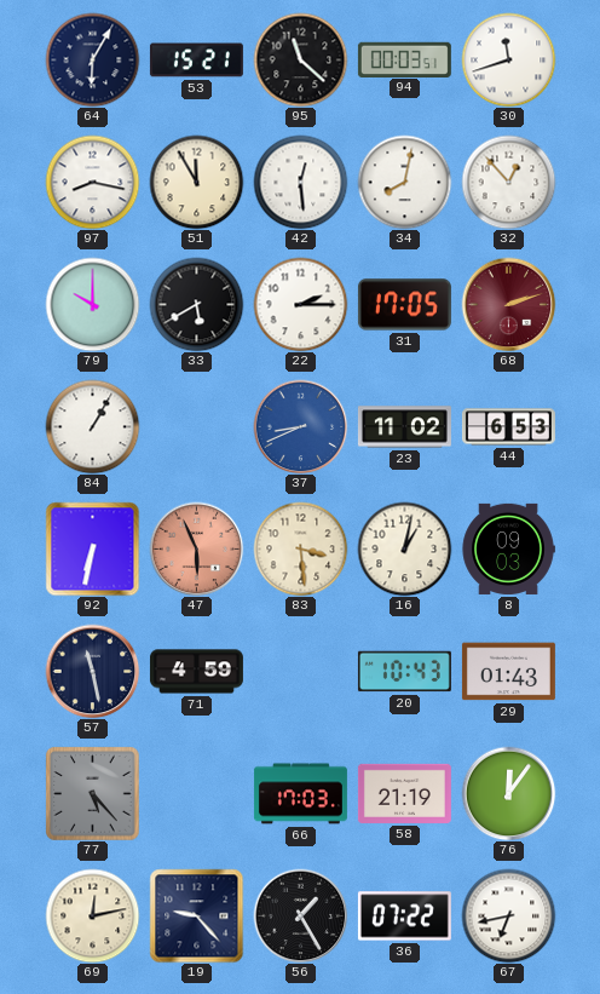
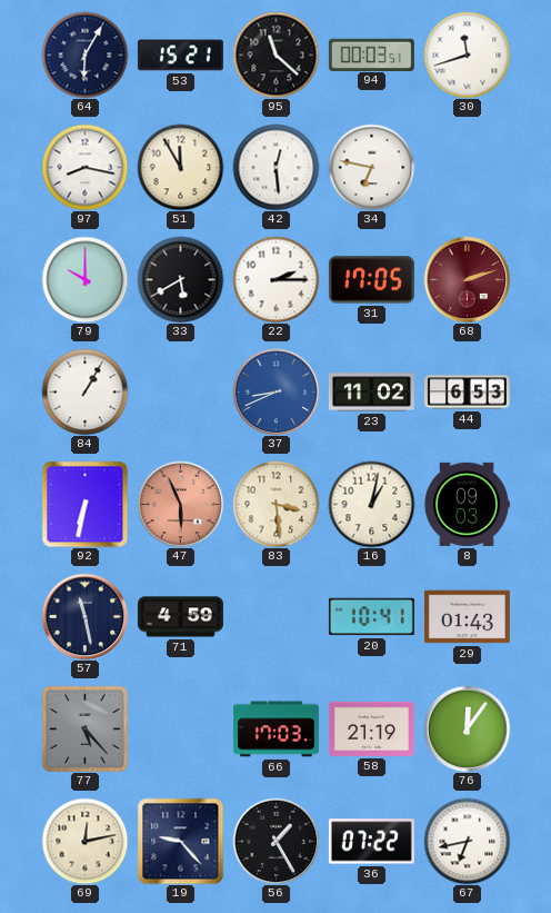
34: 8:02 -> 6:47 (371, 167)
32: 12:53 -> none (508, 182)
20: 10:43 -> 10:41 (371, 617)
